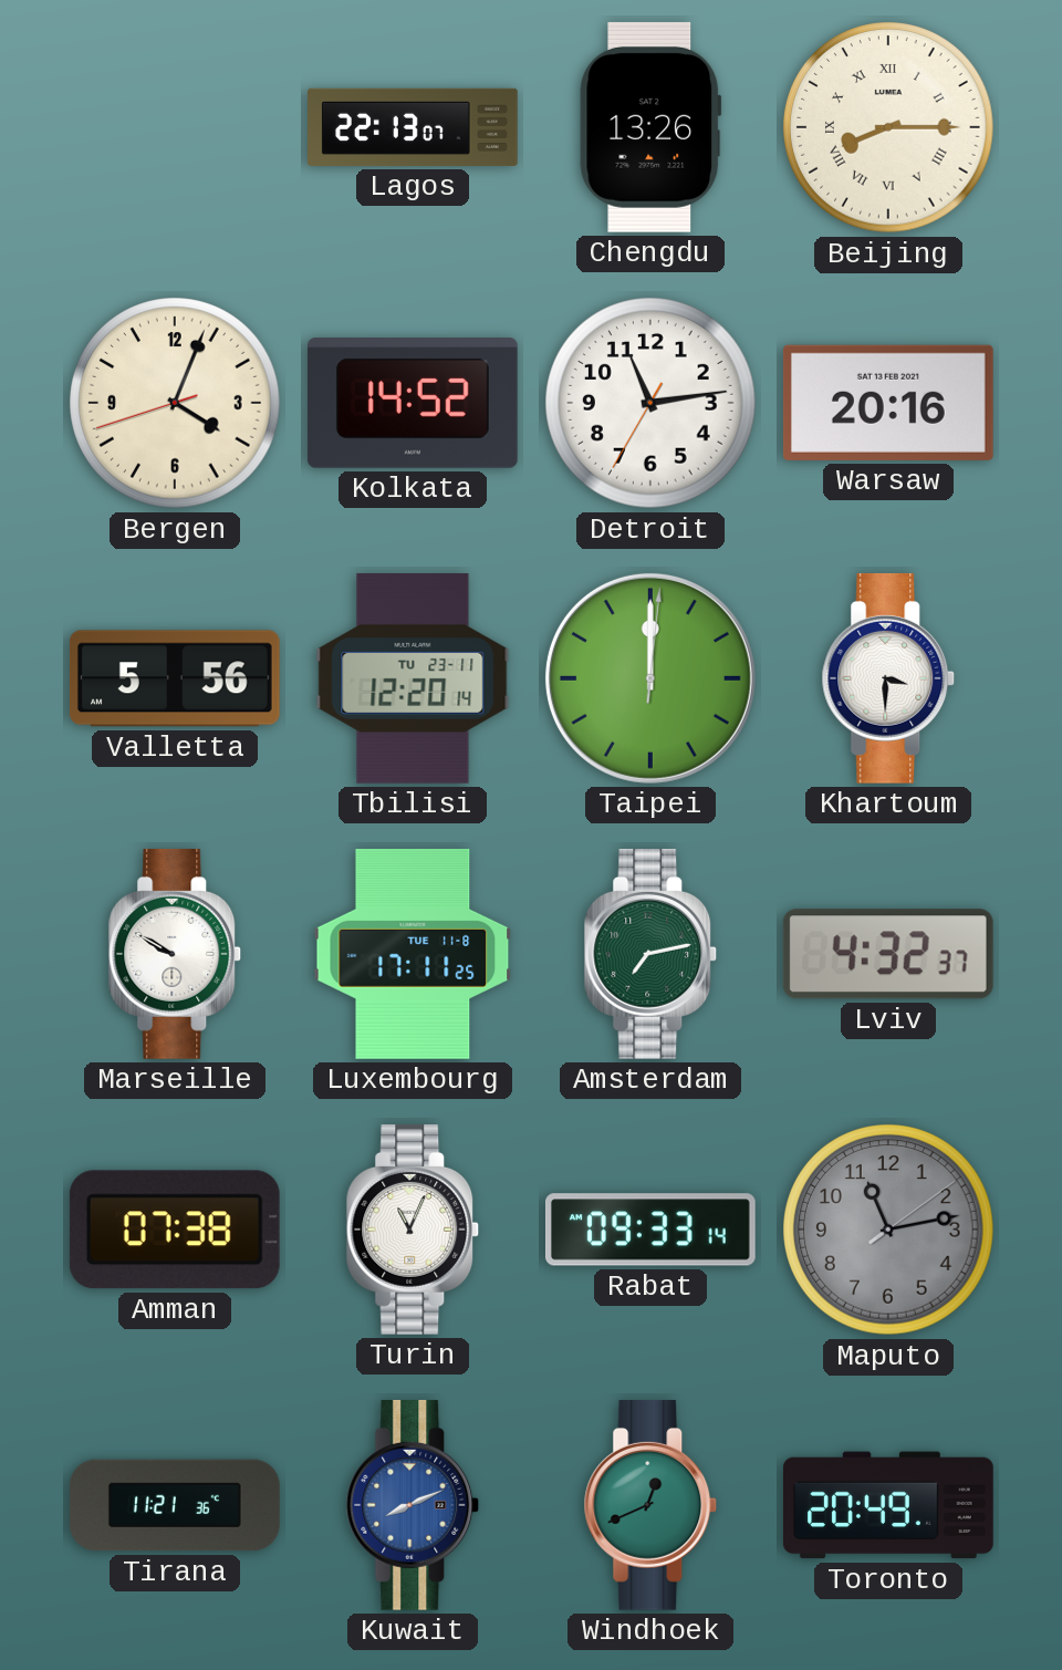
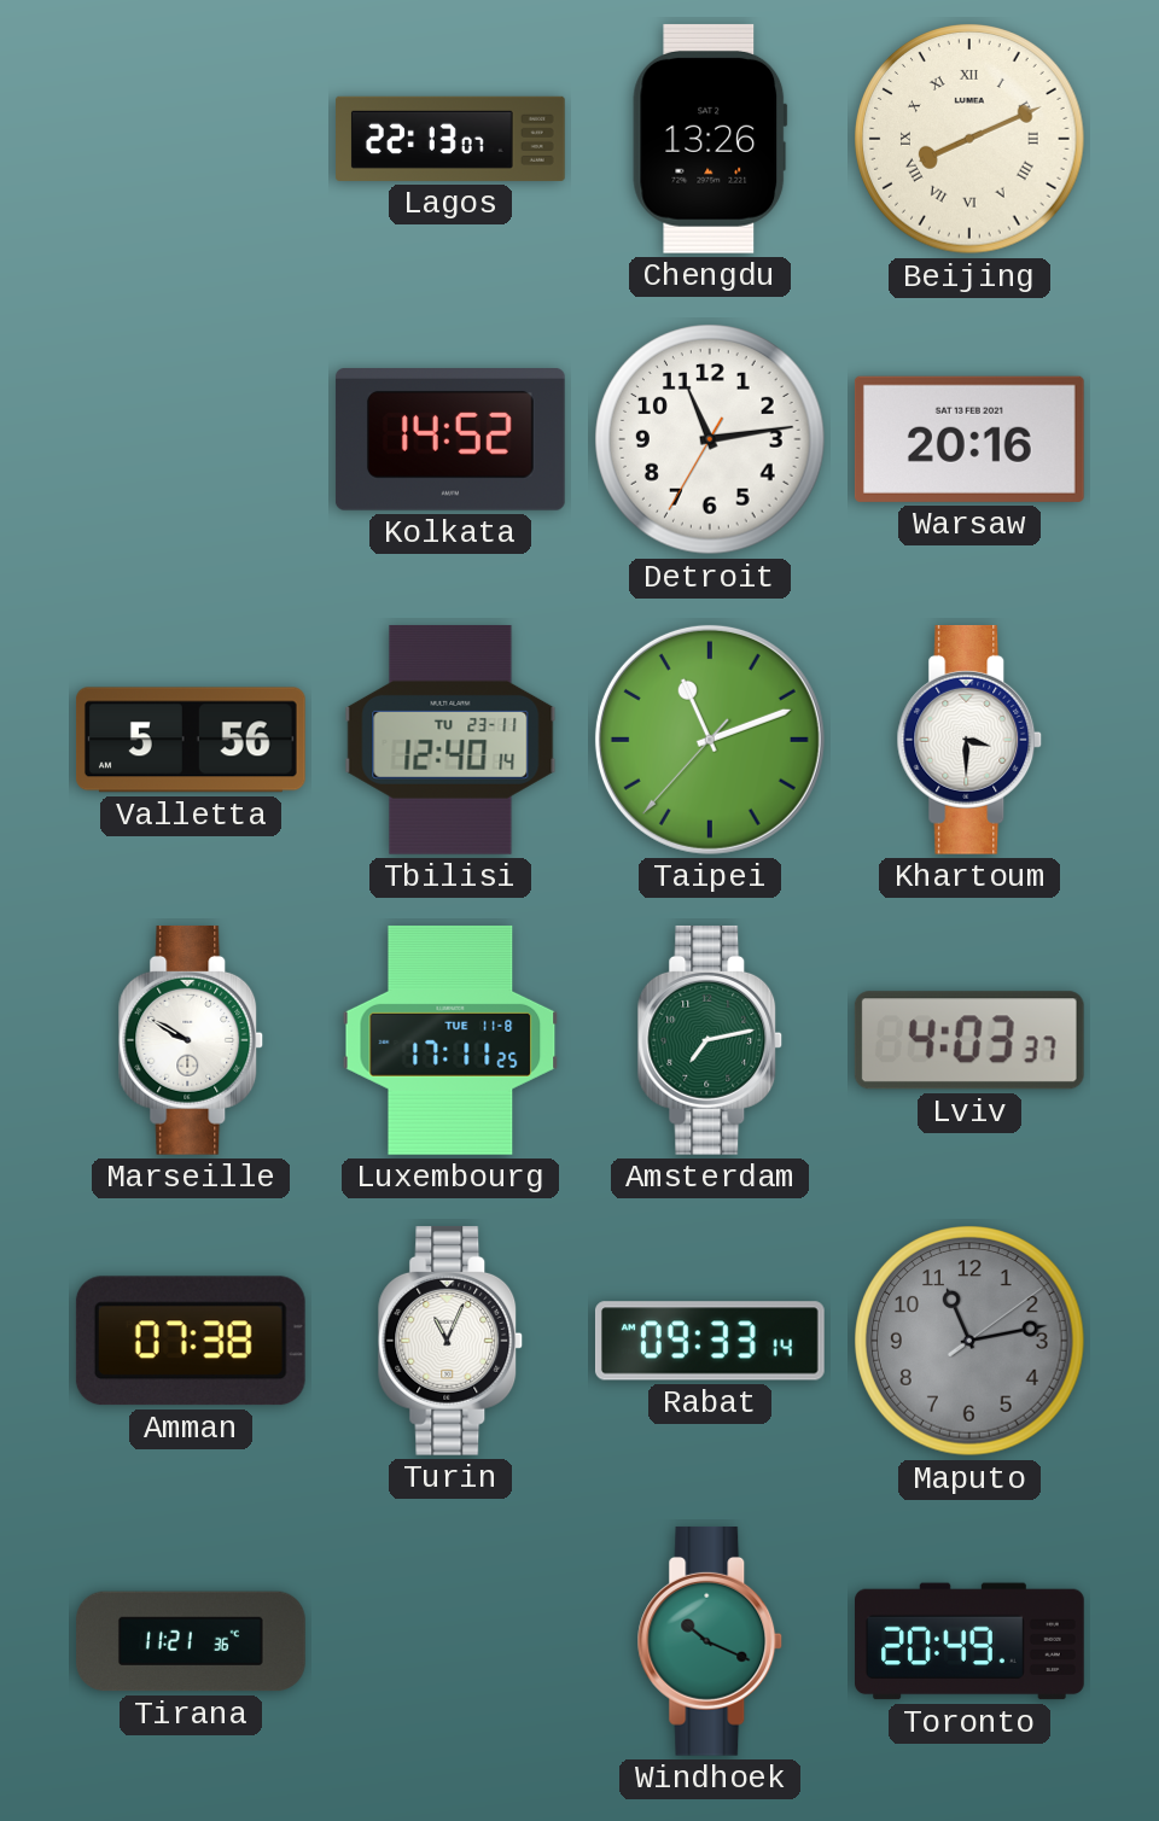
Beijing: 8:15 -> 8:11 (969, 139)
Bergen: 4:03 -> none (175, 403)
Tbilisi: 12:20 -> 12:40 (450, 740)
Taipei: 12:00 -> 11:11 (710, 740)
Lviv: 4:32 -> 4:03 (969, 1040)
Kuwait: 8:11 -> none (413, 1505)
Windhoek: 12:41 -> 10:19 (710, 1641)
